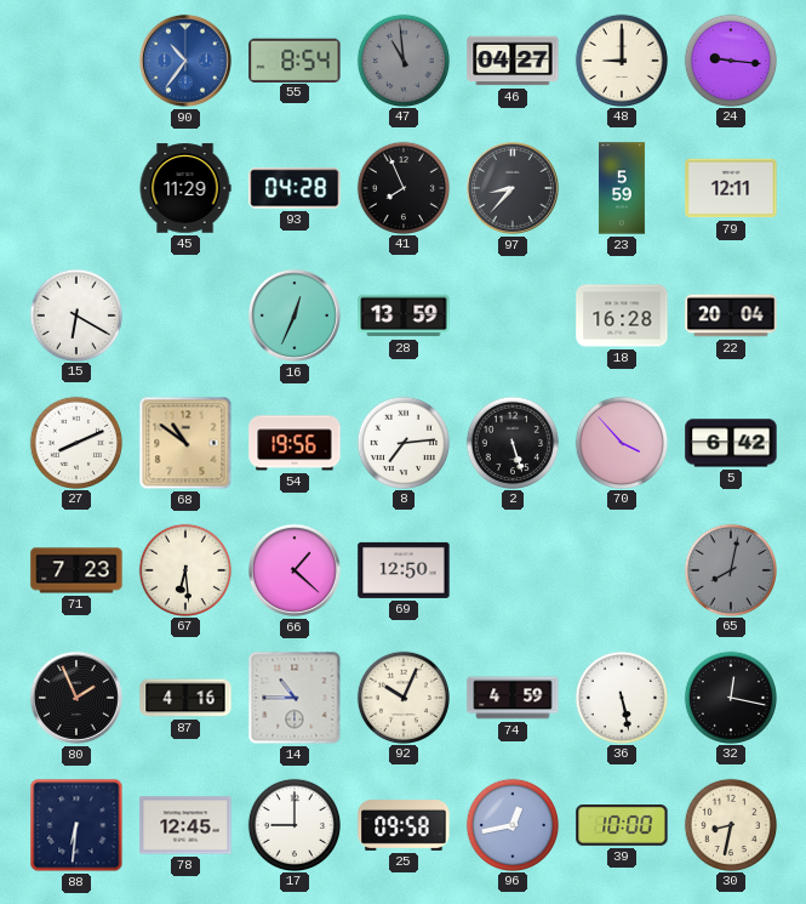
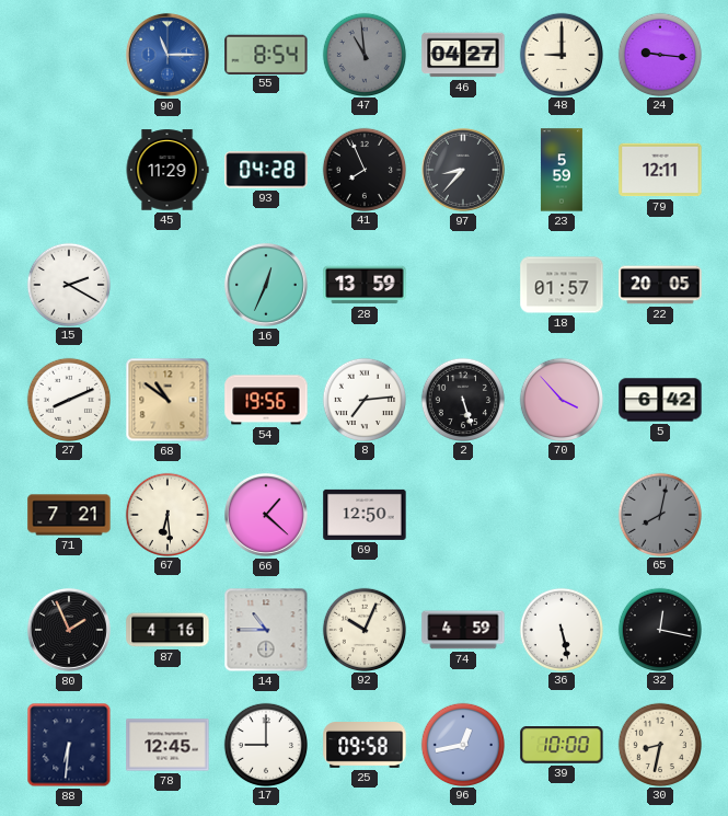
90: 10:36 -> 11:15 (167, 55)
15: 6:20 -> 2:20 (68, 284)
18: 16:28 -> 01:57 (562, 285)
22: 20:04 -> 20:05 (660, 285)
71: 7:23 -> 7:21 (69, 515)
